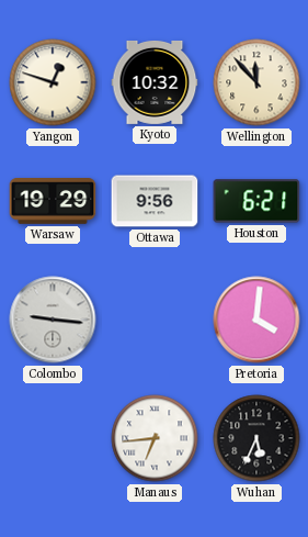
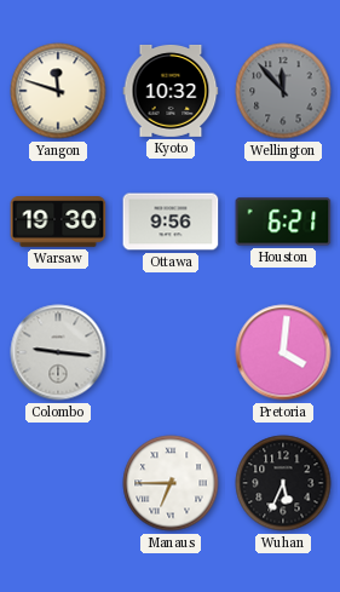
Yangon: 12:48 -> 11:48 (58, 91)
Wellington dial: cream -> grey (283, 91)
Warsaw: 19:29 -> 19:30 (58, 222)
Manaus: 6:44 -> 6:45 (171, 483)
